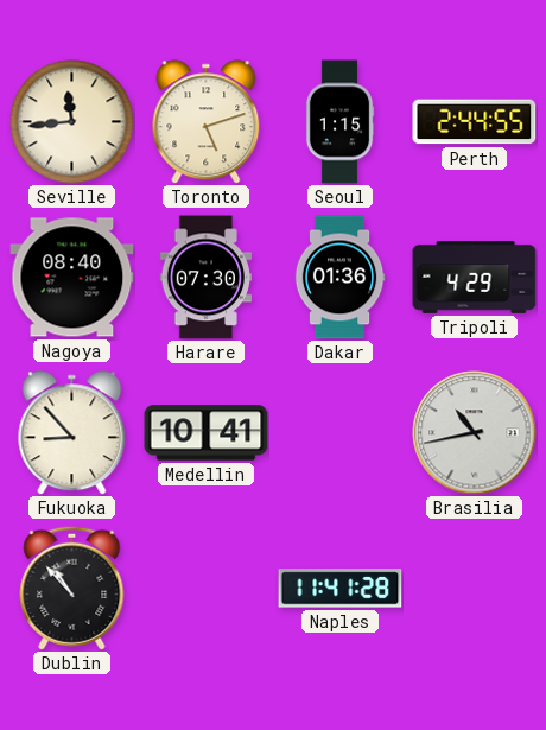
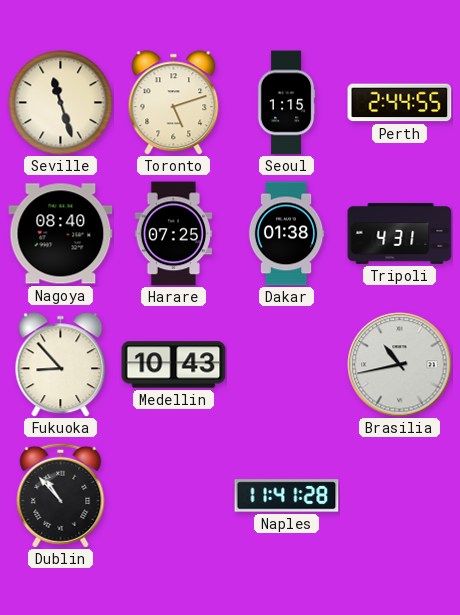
Seville: 11:44 -> 11:27 (61, 103)
Harare: 07:30 -> 07:25 (174, 234)
Dakar: 01:36 -> 01:38 (286, 234)
Tripoli: 4:29 -> 4:31 (400, 233)
Medellin: 10:41 -> 10:43 (174, 365)
